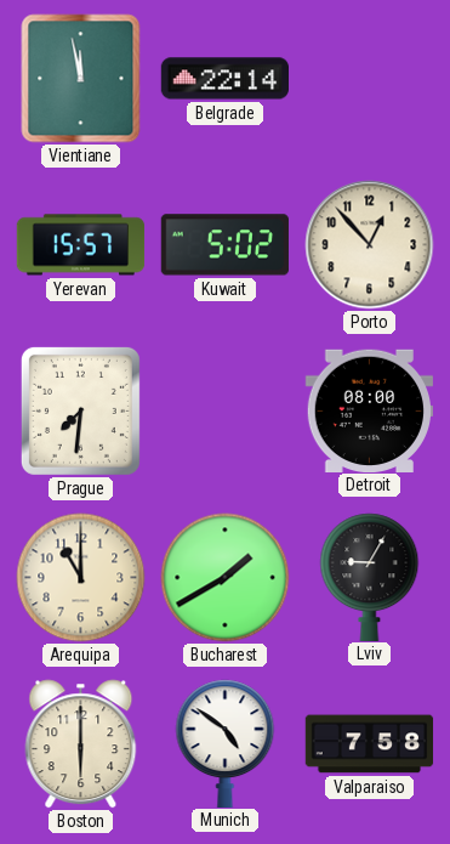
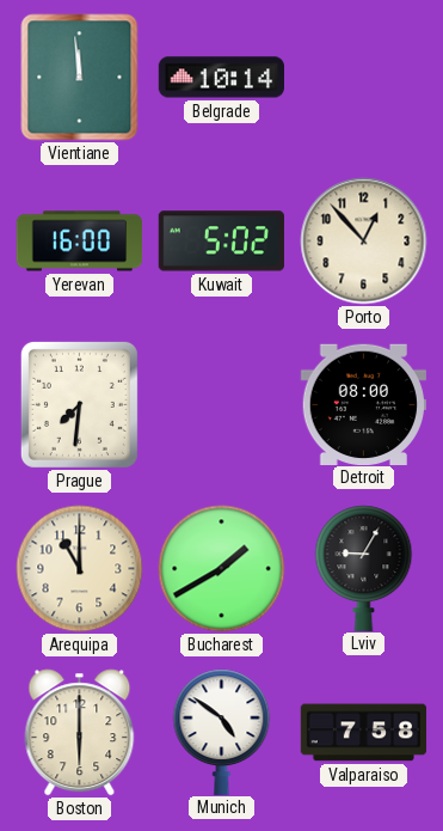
Vientiane: 11:58 -> 11:59 (80, 78)
Belgrade: 22:14 -> 10:14 (221, 78)
Yerevan: 15:57 -> 16:00 (80, 242)
